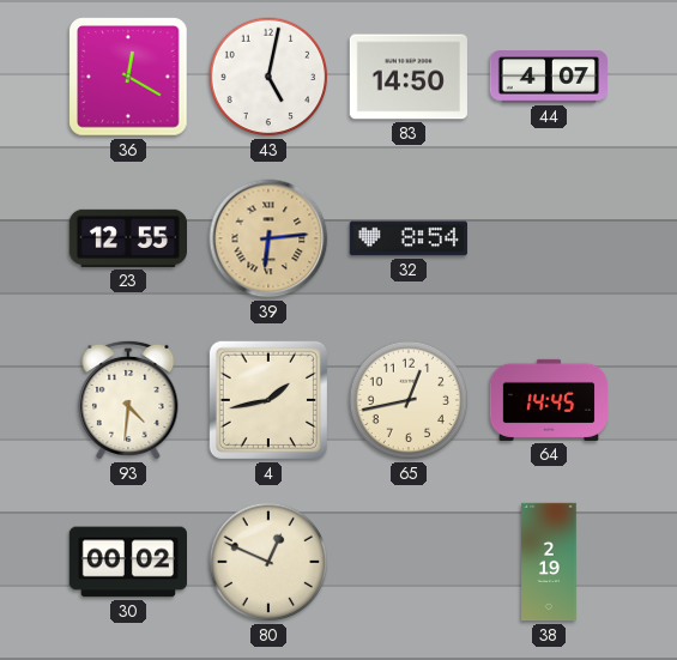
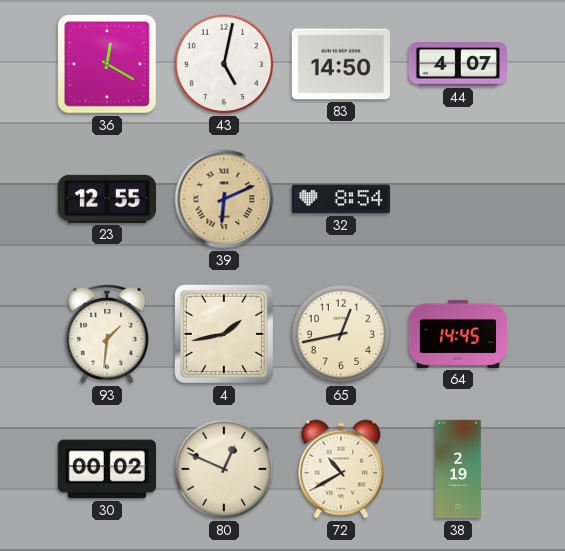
39: 6:14 -> 6:11 (224, 199)
93: 4:31 -> 1:31 (107, 334)
72: none -> 10:40 (341, 469)
